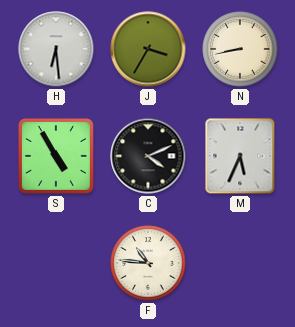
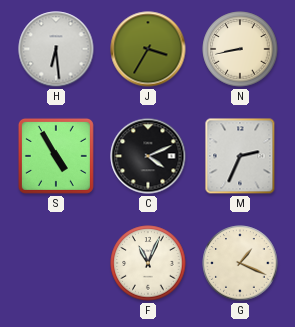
M: 5:34 -> 2:34 (240, 156)
F: 10:46 -> 11:04 (148, 263)
G: none -> 1:19 (240, 263)
